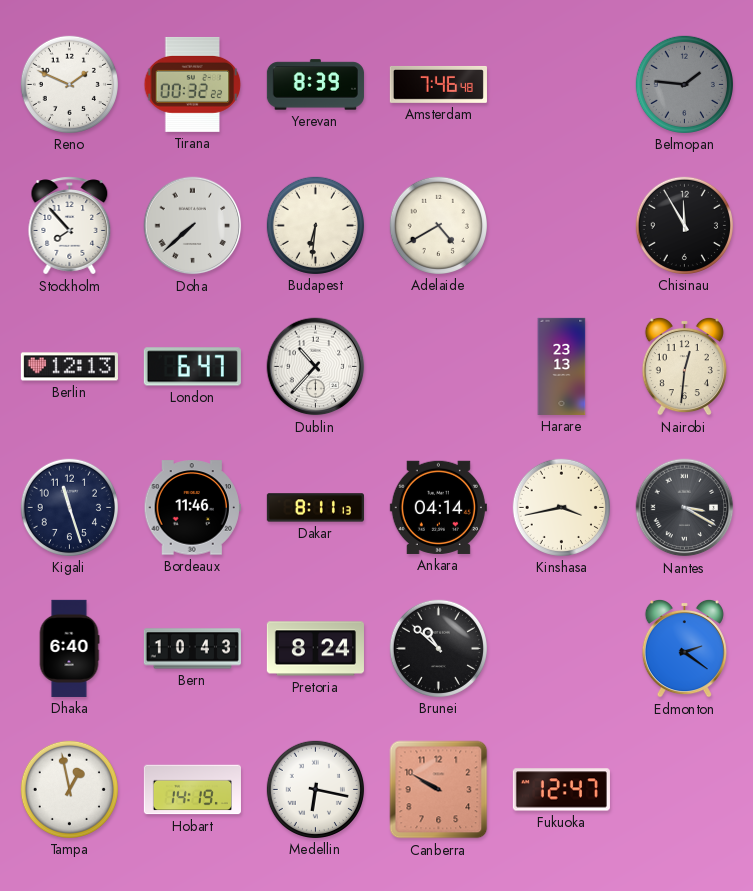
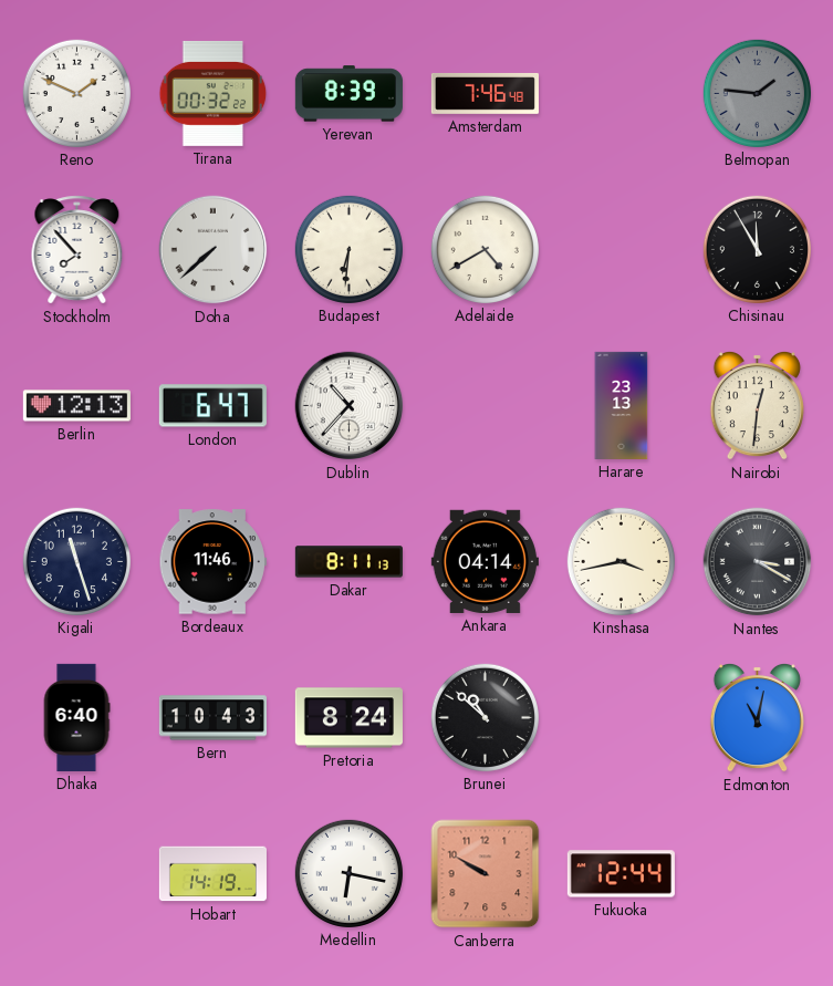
Edmonton: 2:21 -> 11:02 (757, 717)
Tampa: 12:58 -> none (69, 789)
Fukuoka: 12:47 -> 12:44 (621, 874)
